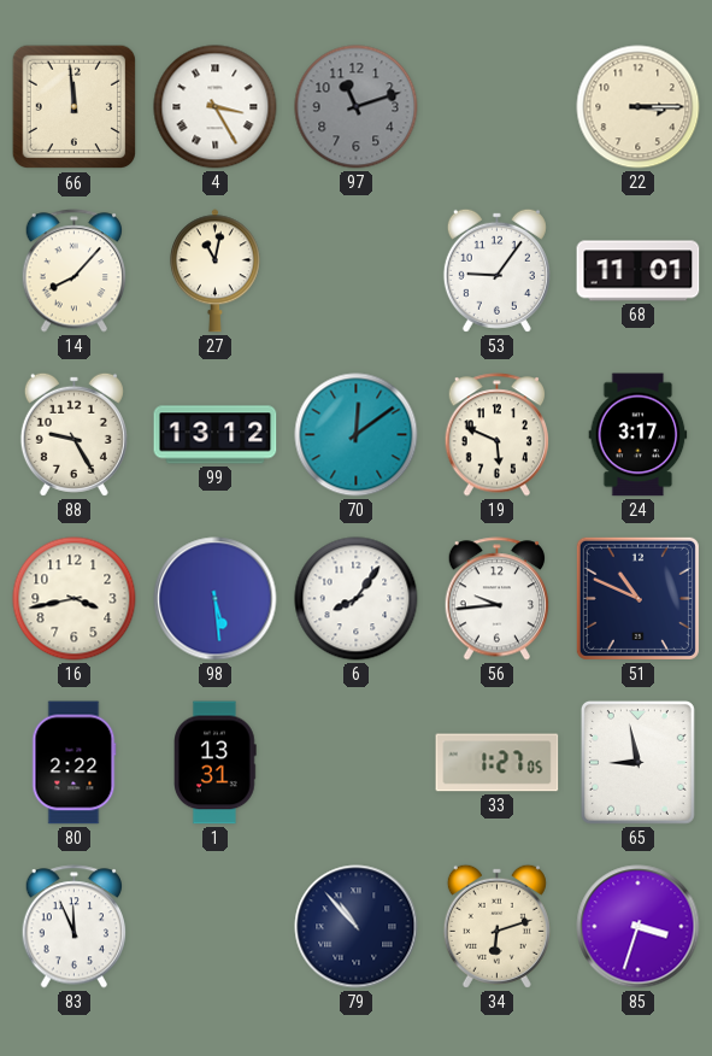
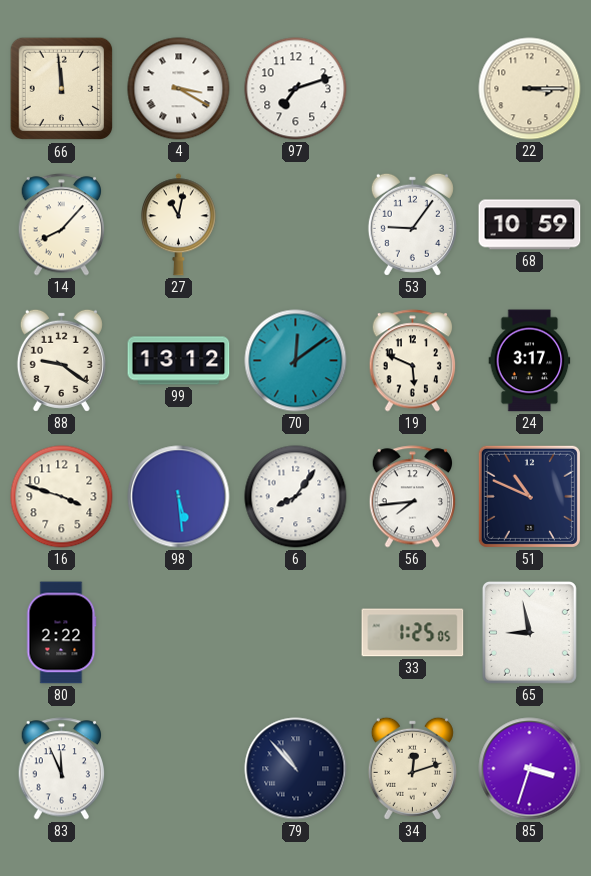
4: 3:25 -> 3:20 (179, 89)
97: 11:12 -> 7:12 (296, 89)
97 dial: grey -> white (296, 89)
68: 11:01 -> 10:59 (530, 225)
88: 9:25 -> 9:21 (61, 360)
16: 3:43 -> 3:48 (62, 497)
56: 9:44 -> 7:44 (413, 497)
1: 13:31 -> none (216, 763)
33: 1:27 -> 1:25 (413, 633)
34: 6:12 -> 12:12 (412, 768)
